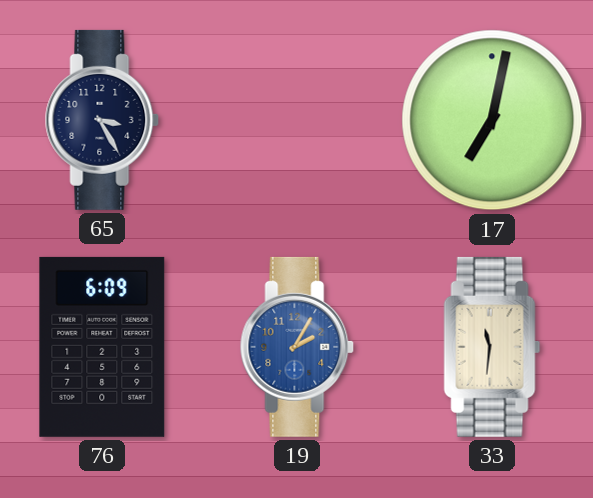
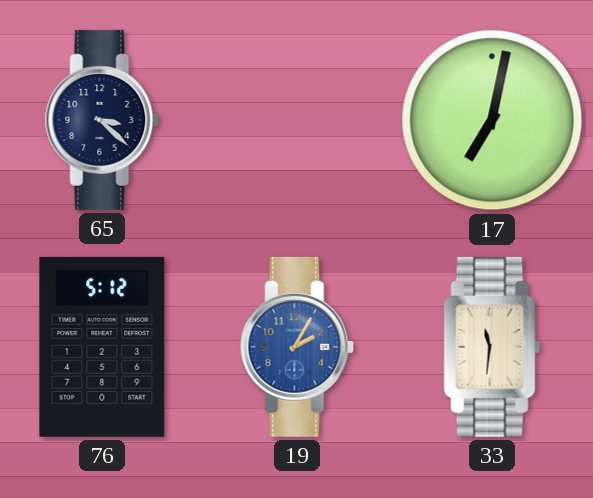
65: 3:25 -> 3:22 (102, 120)
76: 6:09 -> 5:12 (102, 347)
